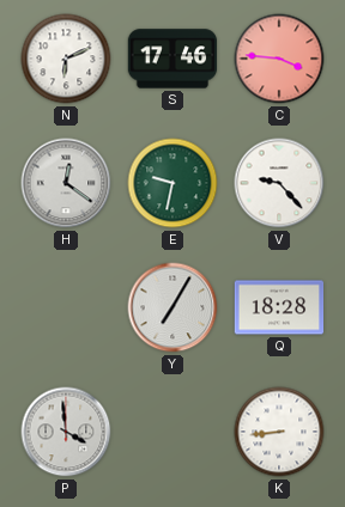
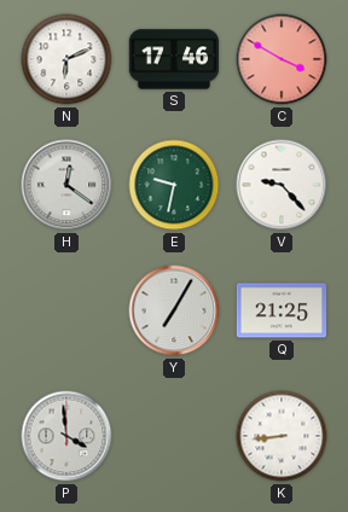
C: 3:46 -> 3:50 (282, 59)
Q: 18:28 -> 21:25 (282, 310)
